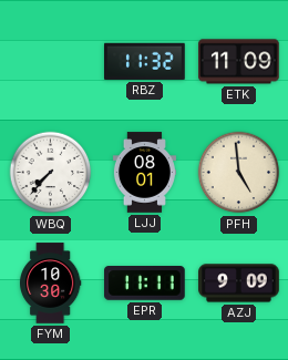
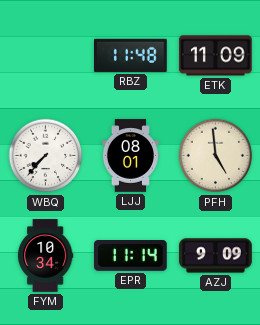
RBZ: 11:32 -> 11:48 (131, 55)
FYM: 10:30 -> 10:34 (46, 256)
EPR: 11:11 -> 11:14 (131, 256)
